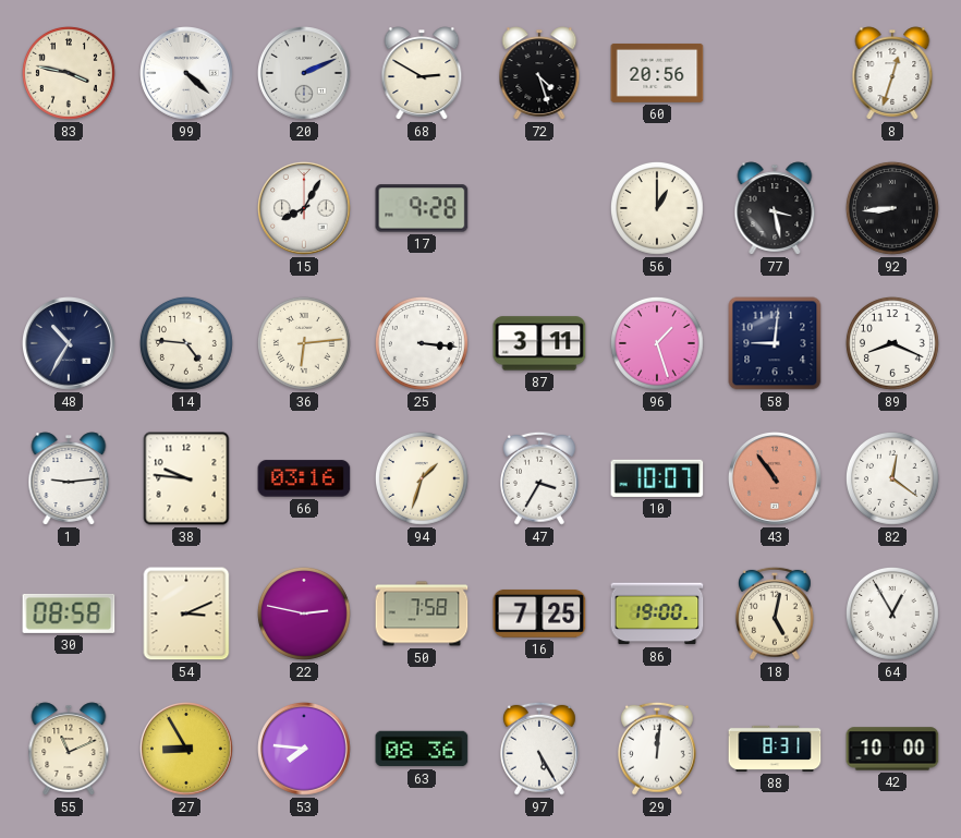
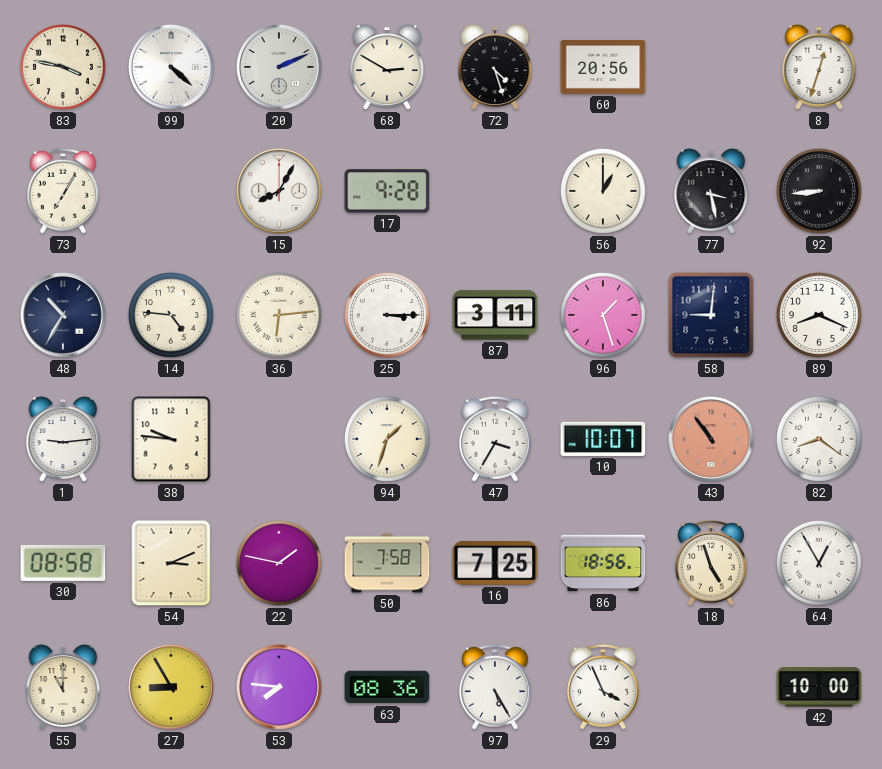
73: none -> 7:05 (63, 191)
25: 3:16 -> 3:15 (387, 315)
66: 03:16 -> none (304, 478)
82: 12:21 -> 8:21 (819, 439)
22: 2:47 -> 1:47 (279, 563)
86: 19:00 -> 18:56 (603, 563)
18: 5:02 -> 4:57 (711, 563)
55: 11:11 -> 11:00 (63, 687)
29: 12:01 -> 3:56 (603, 687)
88: 8:31 -> none (775, 749)
